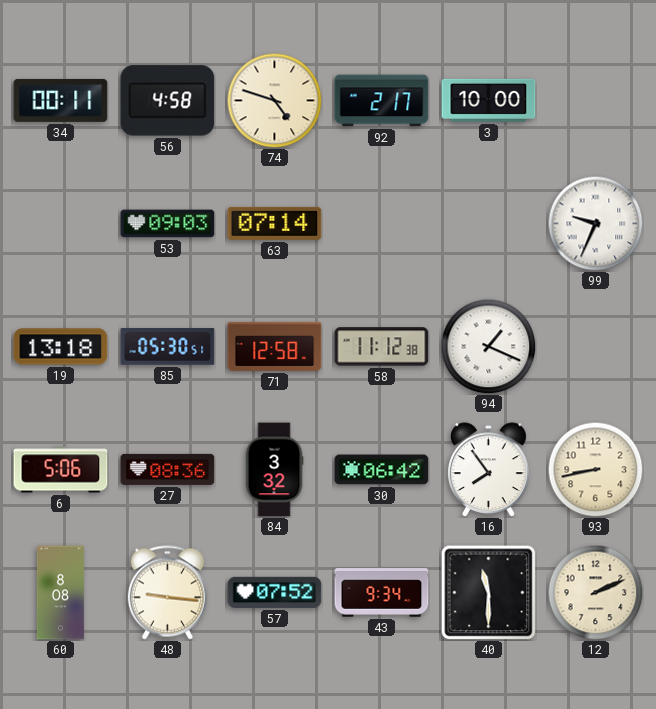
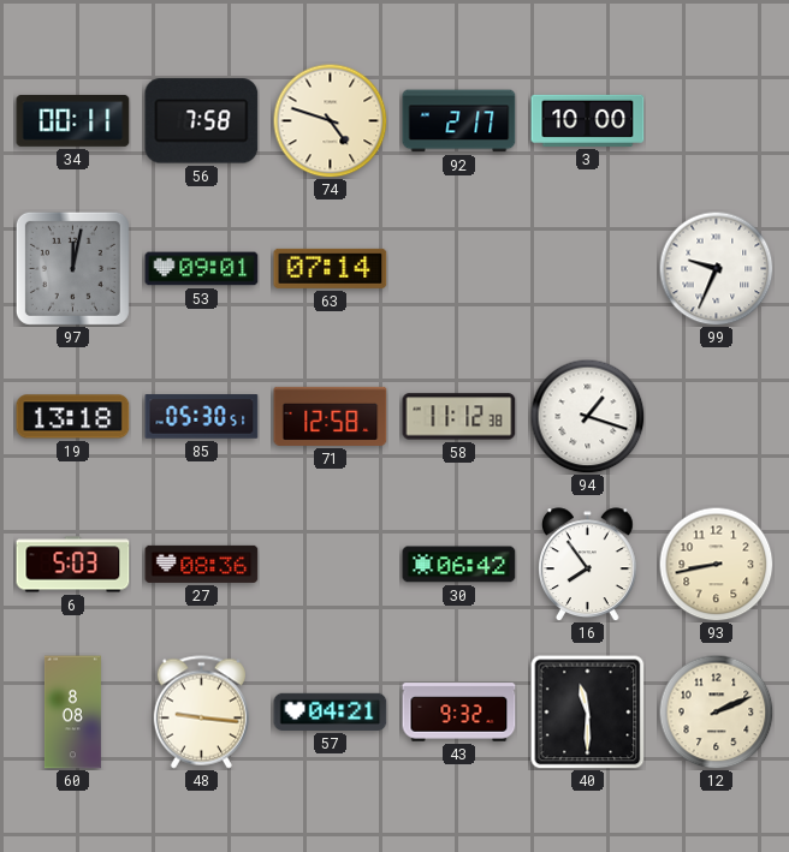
56: 4:58 -> 7:58 (202, 121)
97: none -> 12:02 (72, 268)
53: 09:03 -> 09:01 (202, 269)
94: 1:19 -> 1:18 (587, 416)
6: 5:06 -> 5:03 (73, 565)
84: 3:32 -> none (274, 470)
57: 07:52 -> 04:21 (331, 711)
43: 9:34 -> 9:32 (459, 713)
